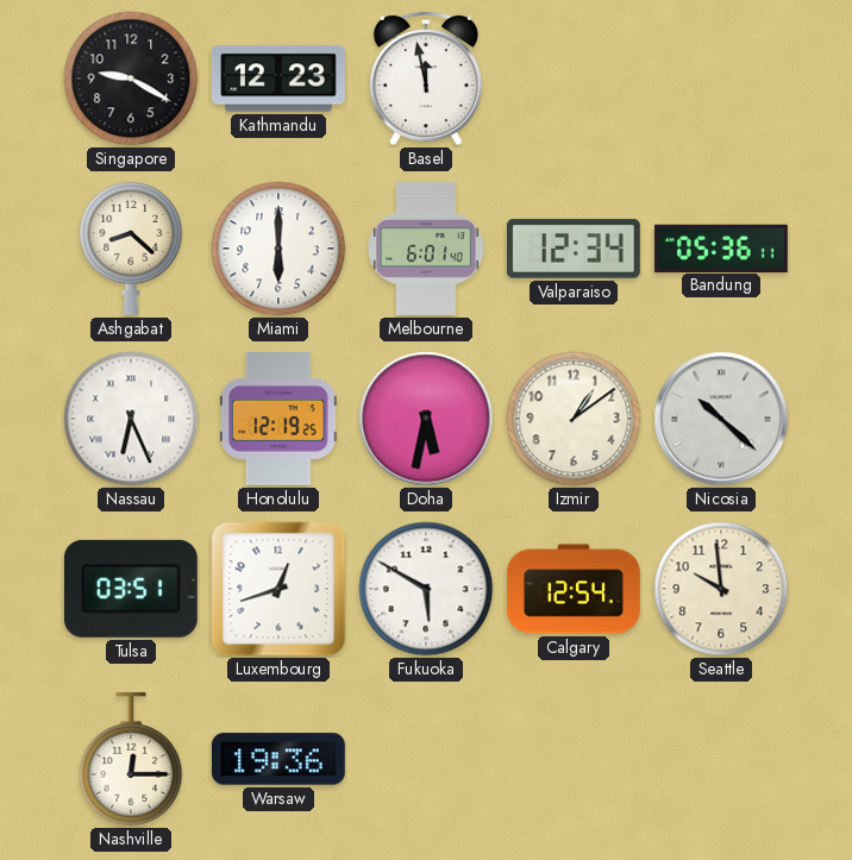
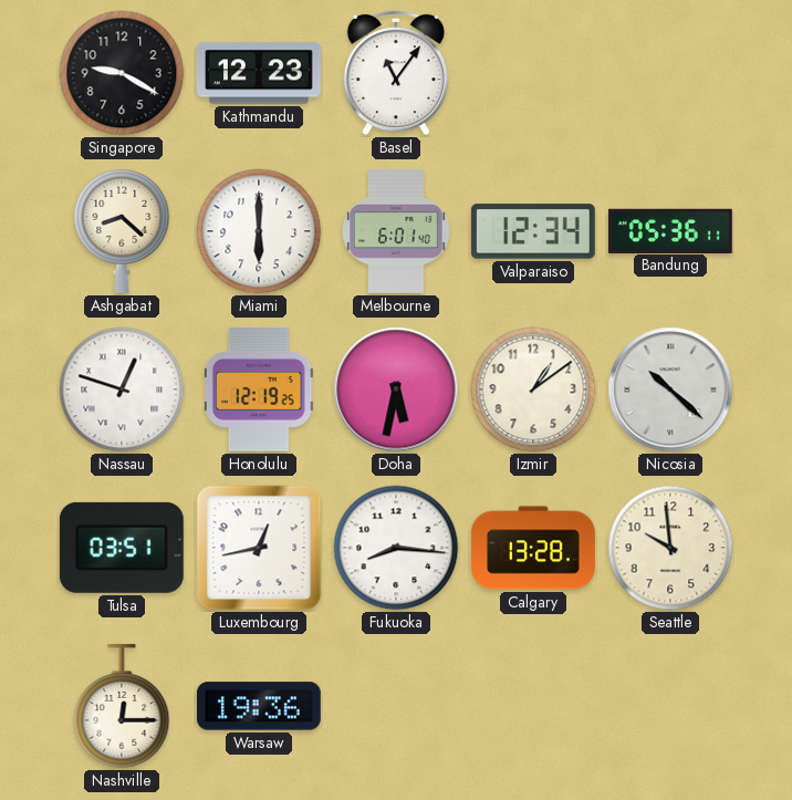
Basel: 11:58 -> 11:06 (395, 73)
Nassau: 6:26 -> 12:48 (122, 389)
Luxembourg: 12:42 -> 12:43 (259, 548)
Fukuoka: 5:50 -> 8:16 (396, 548)
Calgary: 12:54 -> 13:28 (534, 548)
